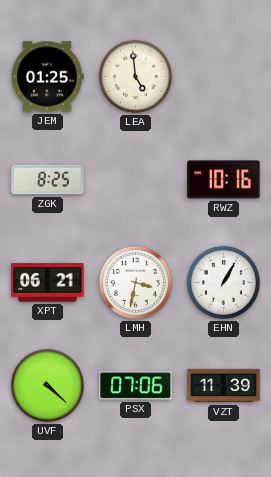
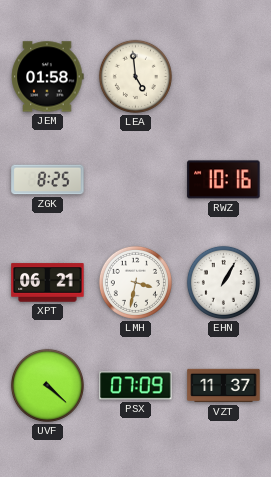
JEM: 01:25 -> 01:58 (47, 77)
PSX: 07:06 -> 07:09 (136, 386)
VZT: 11:39 -> 11:37 (224, 386)
